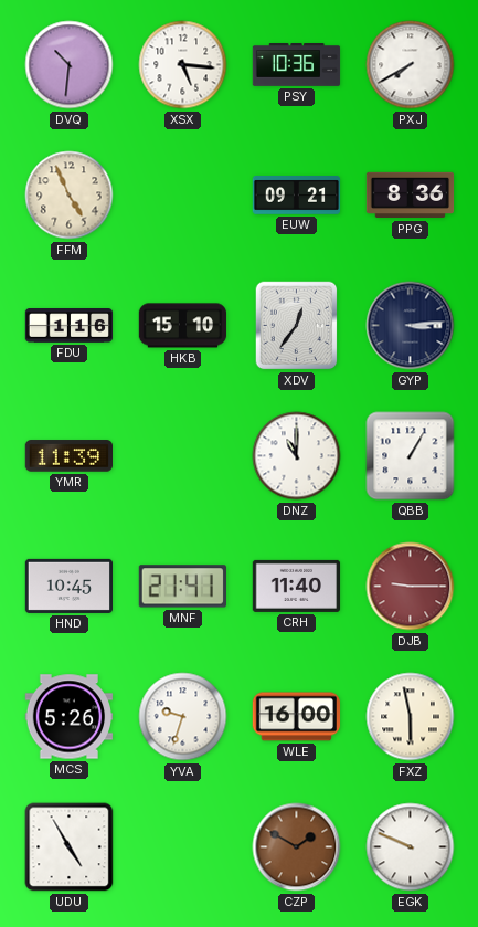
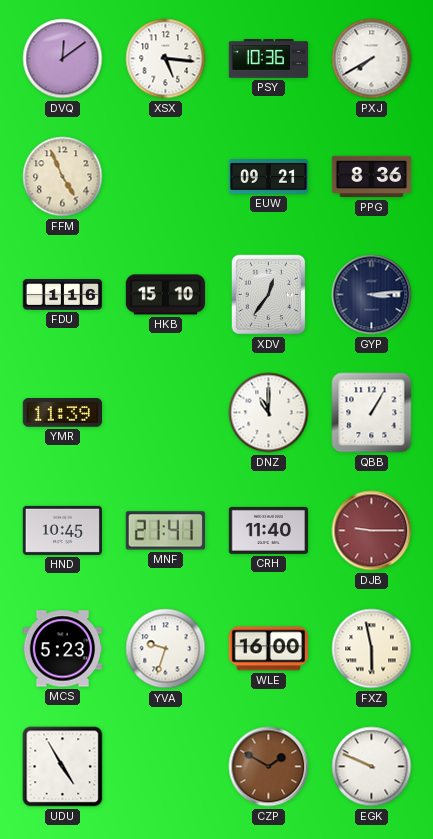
DVQ: 10:31 -> 12:09 (63, 59)
MCS: 5:26 -> 5:23 (63, 649)
